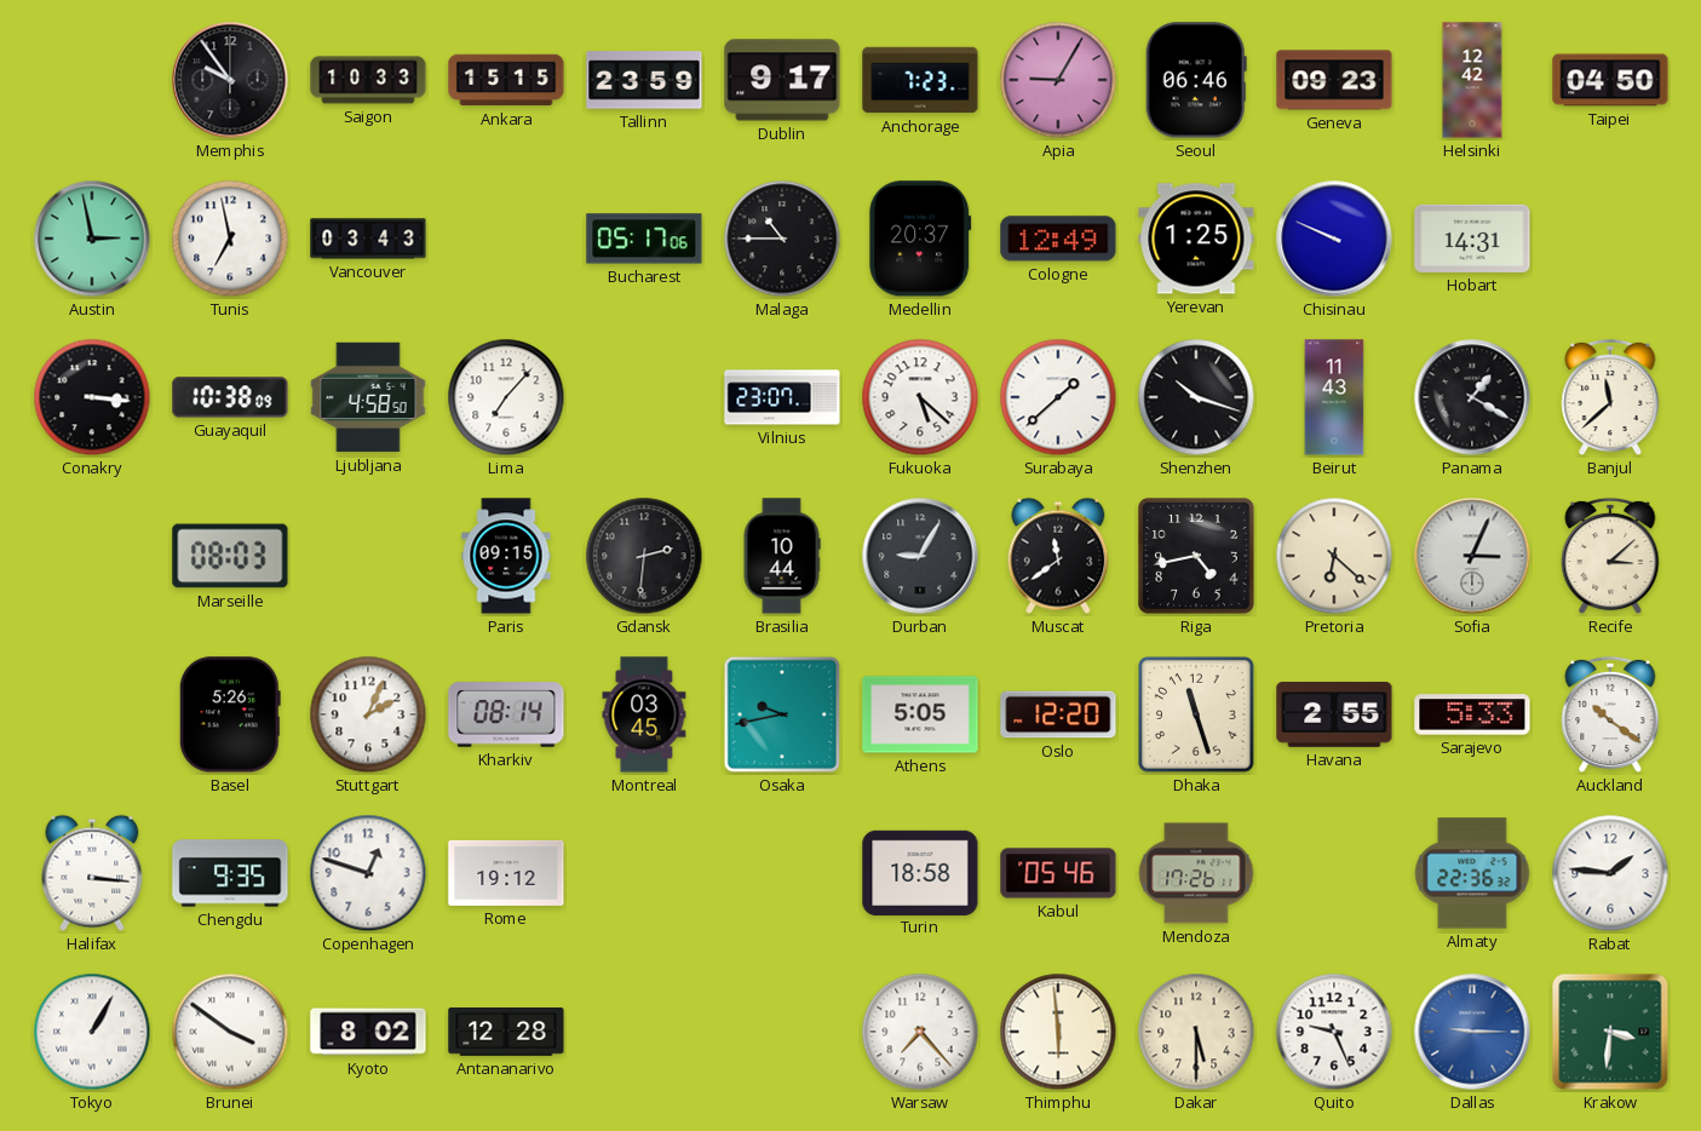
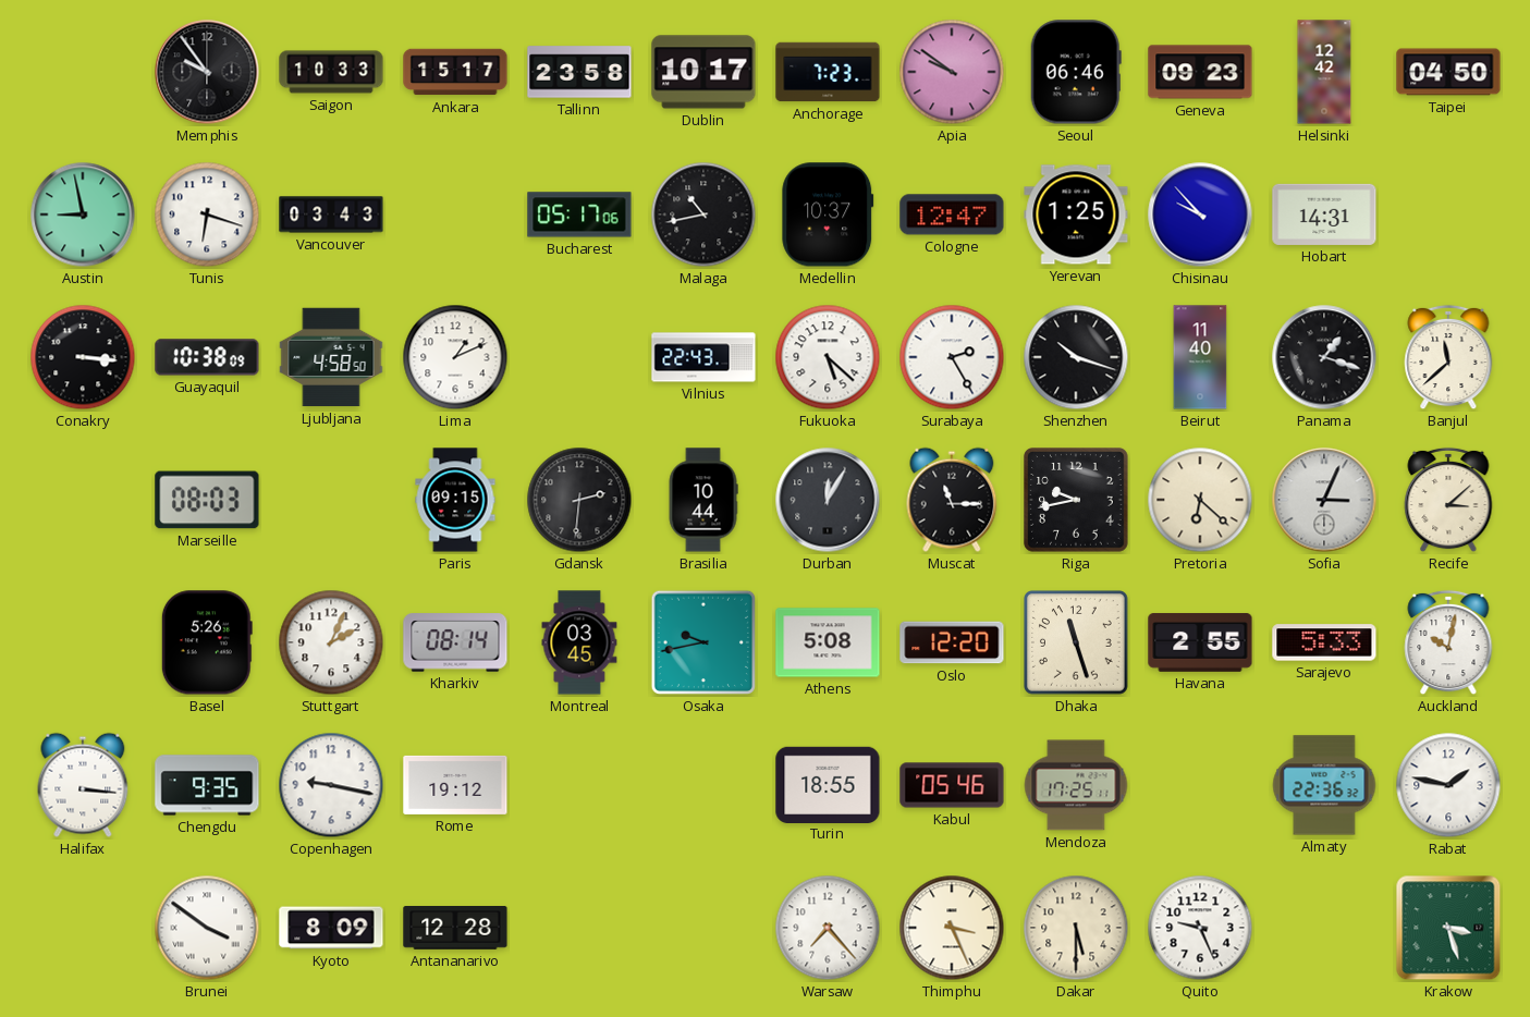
Ankara: 15:15 -> 15:17 (455, 72)
Tallinn: 23:59 -> 23:58 (579, 72)
Dublin: 9:17 -> 10:17 (703, 72)
Apia: 9:05 -> 9:51 (952, 72)
Austin: 2:58 -> 8:58 (83, 215)
Tunis: 6:58 -> 6:18 (207, 215)
Malaga: 10:45 -> 10:43 (703, 215)
Medellin: 20:37 -> 10:37 (828, 215)
Cologne: 12:49 -> 12:47 (952, 215)
Chisinau: 9:49 -> 9:53 (1200, 215)
Lima: 7:07 -> 1:11 (455, 357)
Vilnius: 23:07 -> 22:43 (703, 357)
Surabaya: 1:38 -> 2:25 (952, 357)
Beirut: 11:43 -> 11:40 (1200, 357)
Panama: 1:20 -> 1:18 (1324, 357)
Durban: 9:05 -> 12:05 (828, 500)
Muscat: 11:39 -> 11:15 (952, 500)
Riga: 4:43 -> 9:43 (1077, 501)
Athens: 5:05 -> 5:08 (828, 642)
Auckland: 10:21 -> 10:02 (1448, 642)
Copenhagen: 12:48 -> 9:17 (331, 785)
Turin: 18:58 -> 18:55 (828, 784)
Mendoza: 17:26 -> 17:25 (1076, 785)
Rabat: 1:46 -> 1:47 (1448, 785)
Tokyo: 1:05 -> none (92, 1032)
Kyoto: 8:02 -> 8:09 (331, 928)
Thimphu: 5:59 -> 3:26 (952, 928)
Dallas: 9:15 -> none (1472, 1032)
Krakow: 3:31 -> 3:27 (1448, 928)
